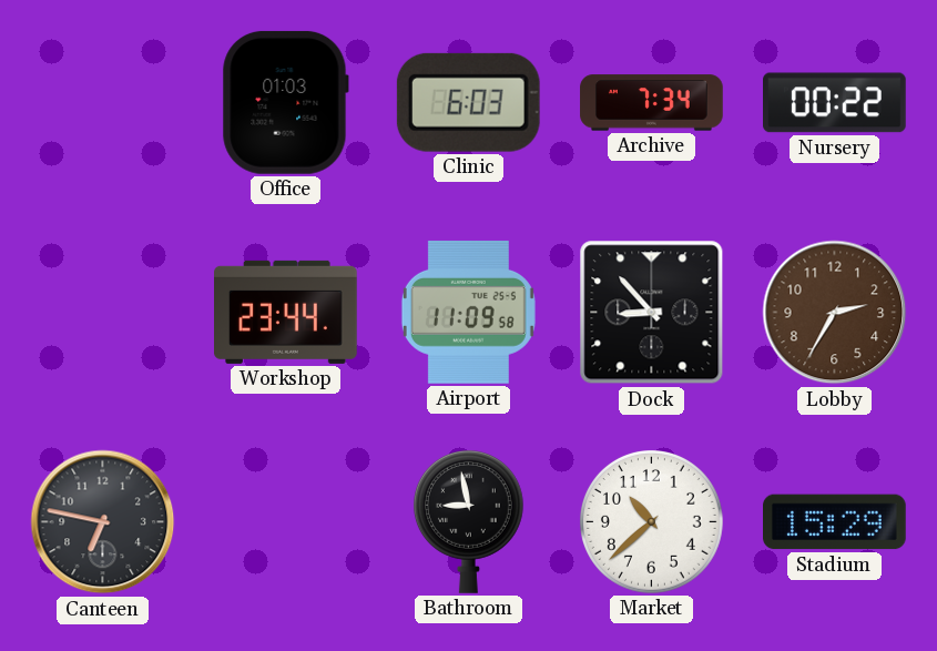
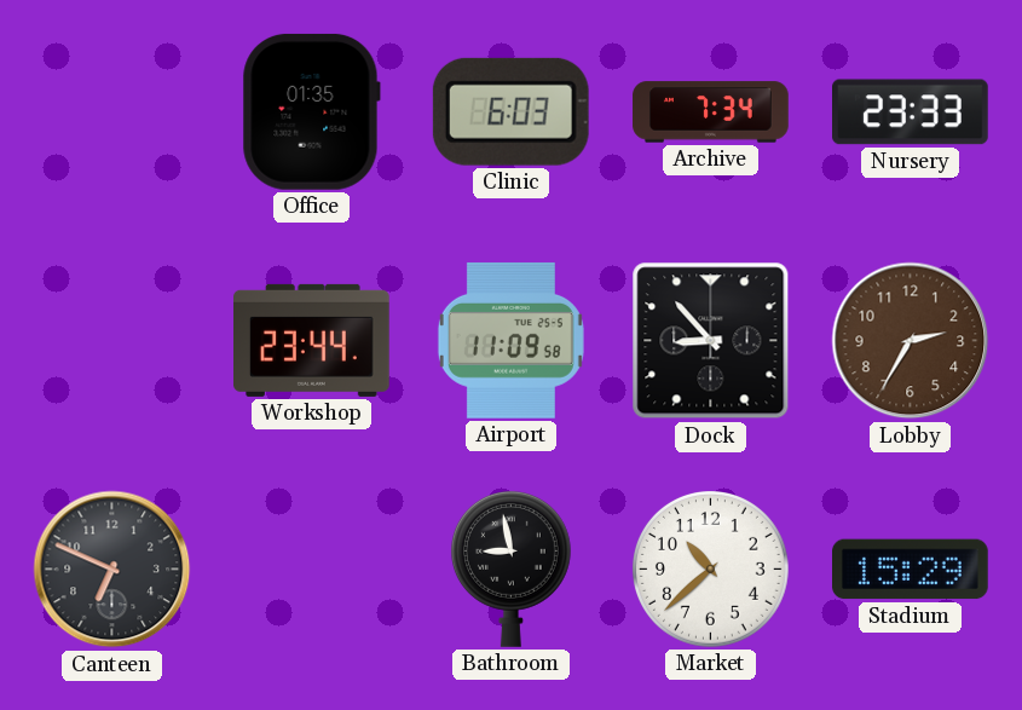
Office: 01:03 -> 01:35 (311, 111)
Nursery: 00:22 -> 23:33 (911, 112)
Canteen: 6:47 -> 6:49 (112, 570)
